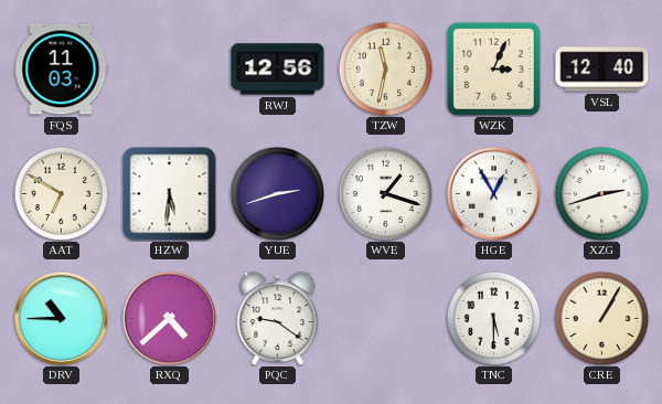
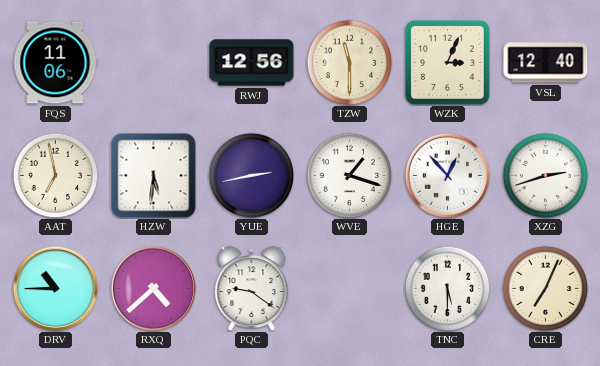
FQS: 11:03 -> 11:06 (56, 63)
TZW: 11:32 -> 11:30 (349, 62)
AAT: 6:50 -> 6:58 (55, 175)
YUE: 2:42 -> 2:43 (251, 175)
HGE: 12:55 -> 12:53 (447, 175)
CRE: 1:05 -> 7:04 (545, 288)
